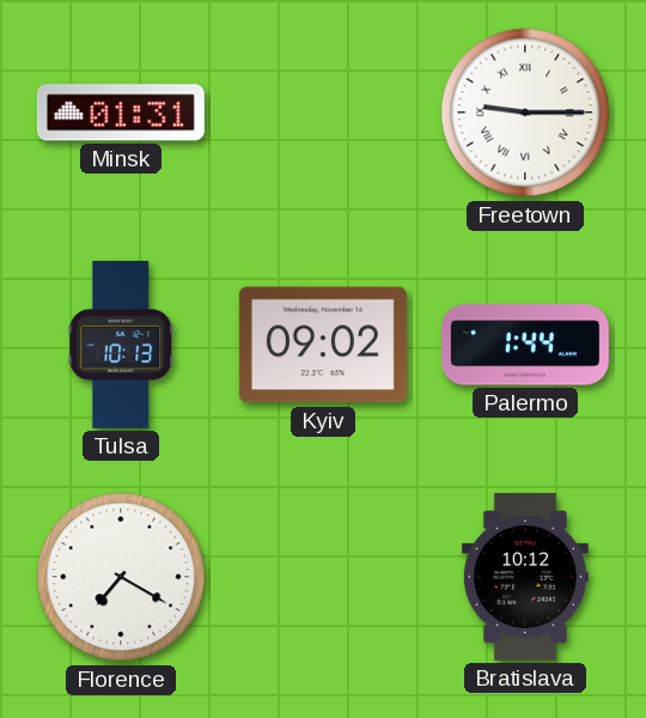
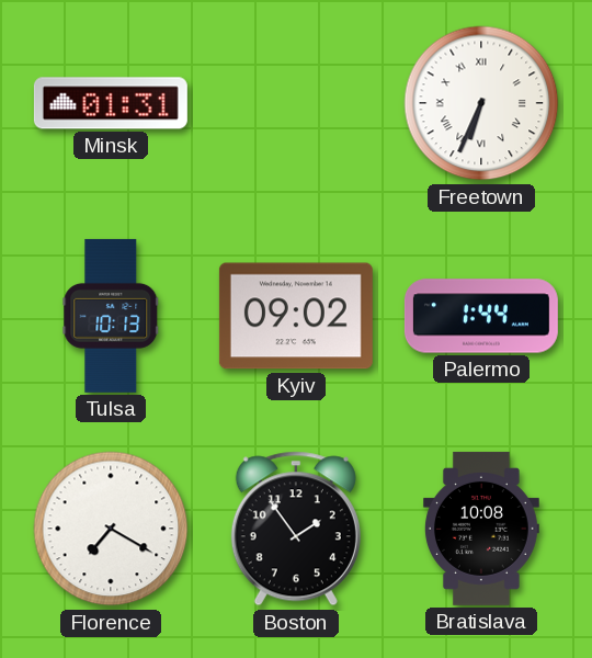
Freetown: 9:15 -> 6:34 (481, 103)
Boston: none -> 1:54 (296, 529)
Bratislava: 10:12 -> 10:08 (481, 529)
